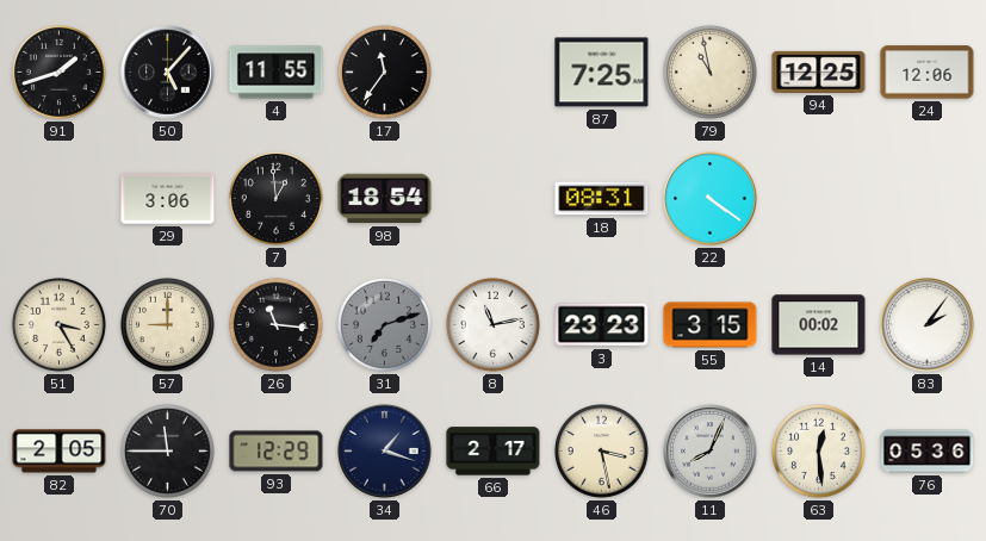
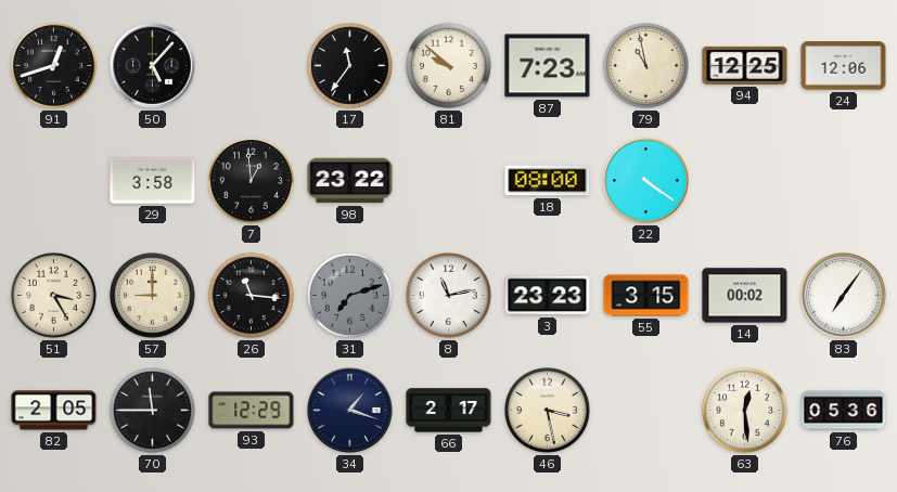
91: 1:42 -> 12:42 (53, 65)
4: 11:55 -> none (277, 73)
81: none -> 9:52 (448, 65)
87: 7:25 -> 7:23 (548, 66)
29: 3:06 -> 3:58 (153, 181)
98: 18:54 -> 23:22 (350, 181)
18: 08:31 -> 08:00 (548, 181)
83: 2:06 -> 7:06 (844, 296)
11: 8:04 -> none (711, 452)
